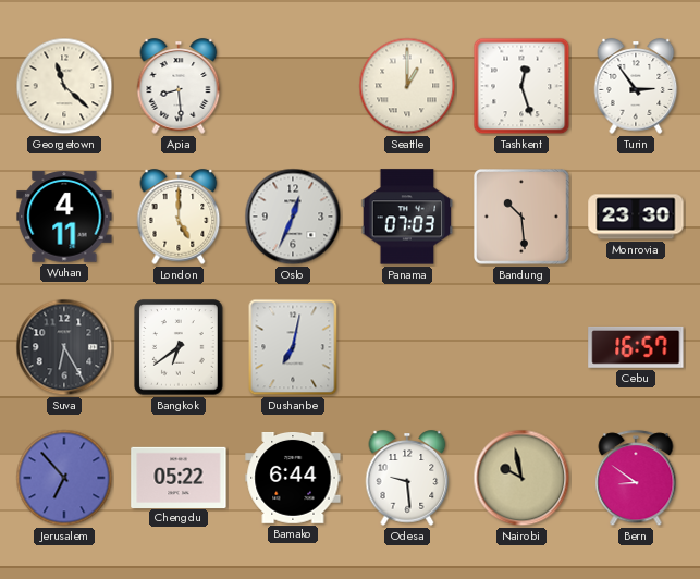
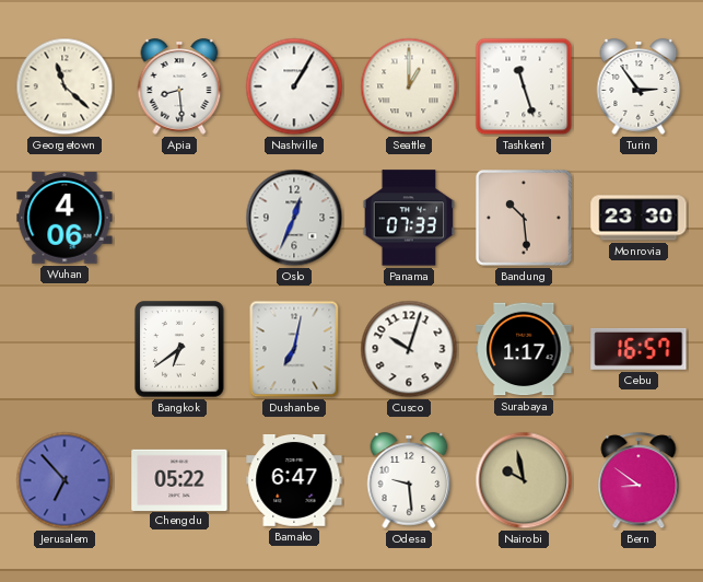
Nashville: none -> 1:05 (294, 86)
Tashkent: 12:27 -> 11:27 (524, 86)
Wuhan: 4:11 -> 4:06 (65, 218)
London: 5:00 -> none (179, 217)
Panama: 07:03 -> 07:33 (409, 218)
Suva: 6:25 -> none (64, 347)
Cusco: none -> 10:03 (409, 349)
Surabaya: none -> 1:17 (524, 349)
Bamako: 6:44 -> 6:47 (294, 480)
